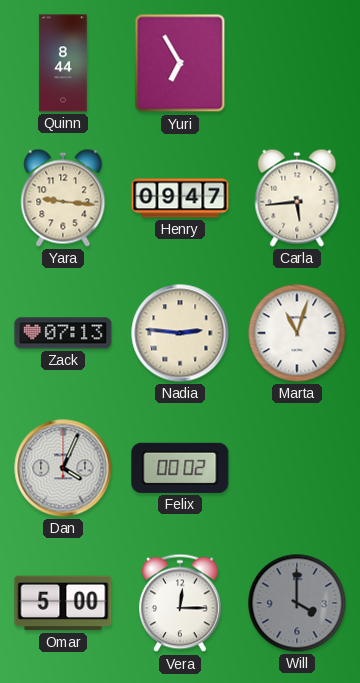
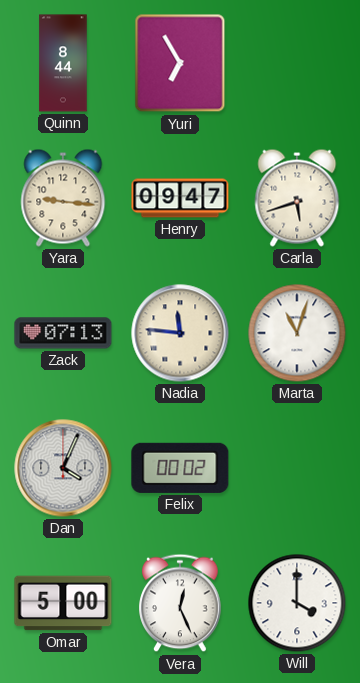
Carla: 5:44 -> 5:42 (297, 198)
Nadia: 2:46 -> 11:46 (180, 333)
Vera: 12:15 -> 12:26 (180, 603)
Will dial: grey -> white (297, 603)
